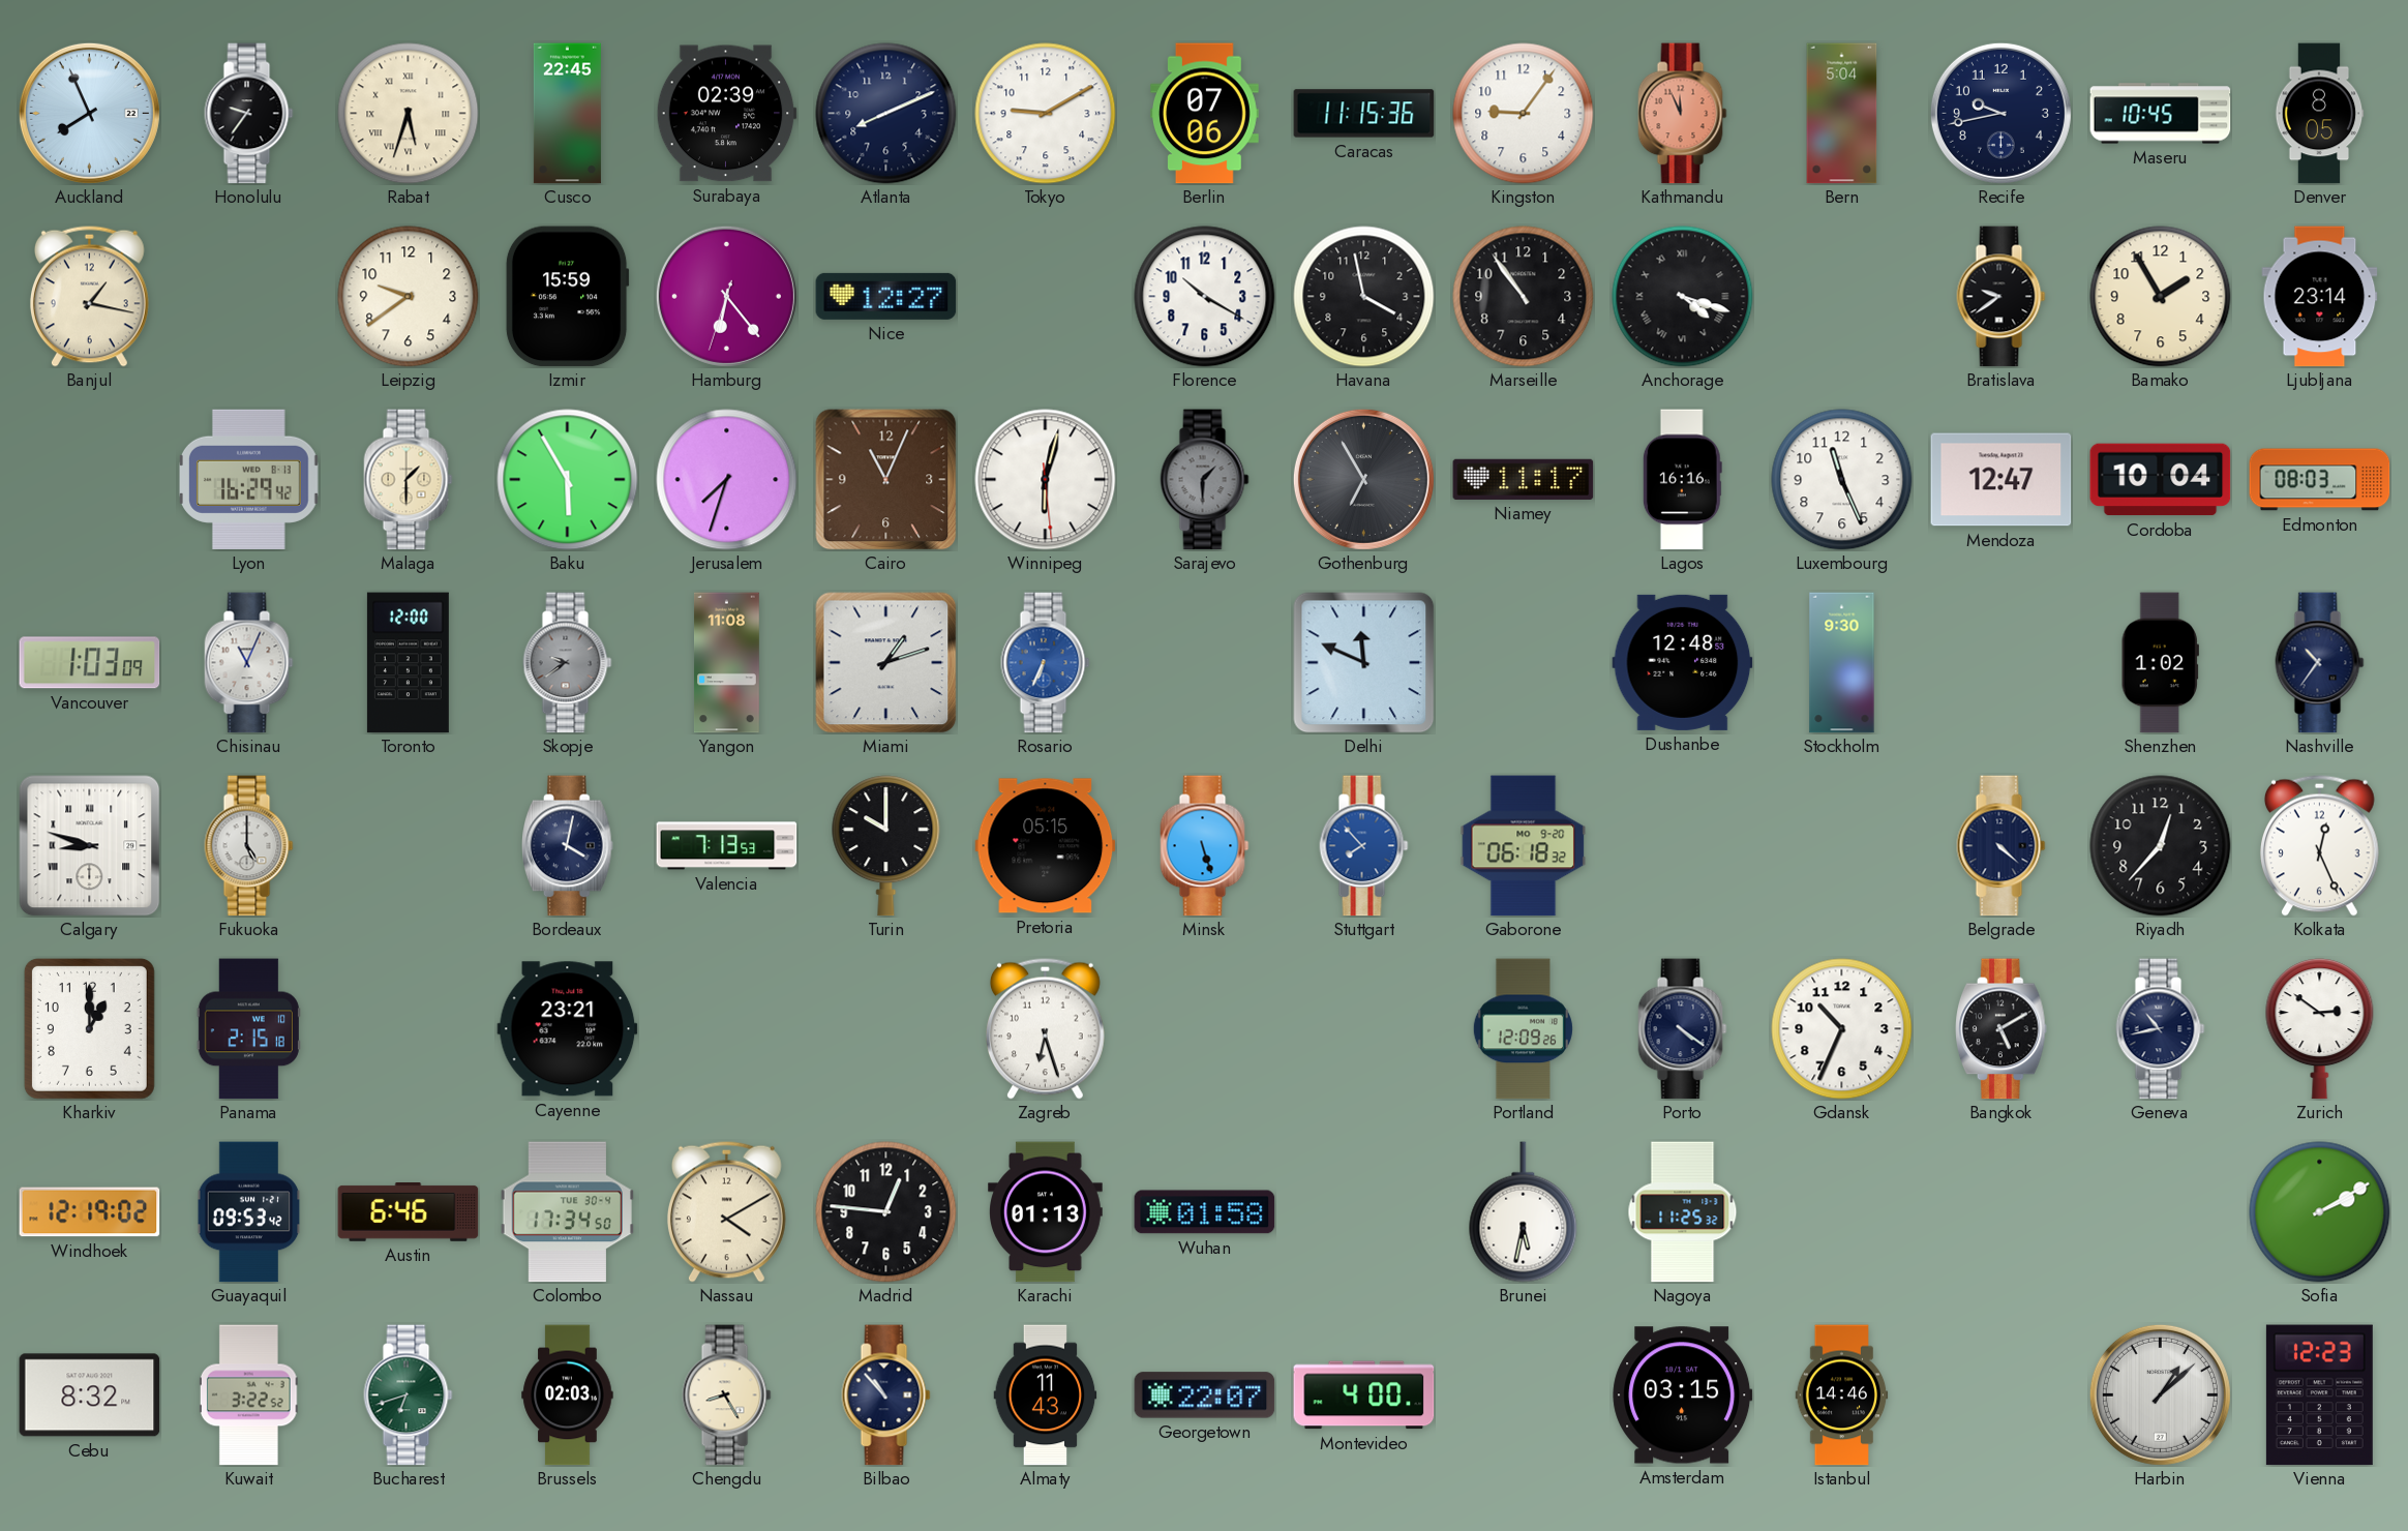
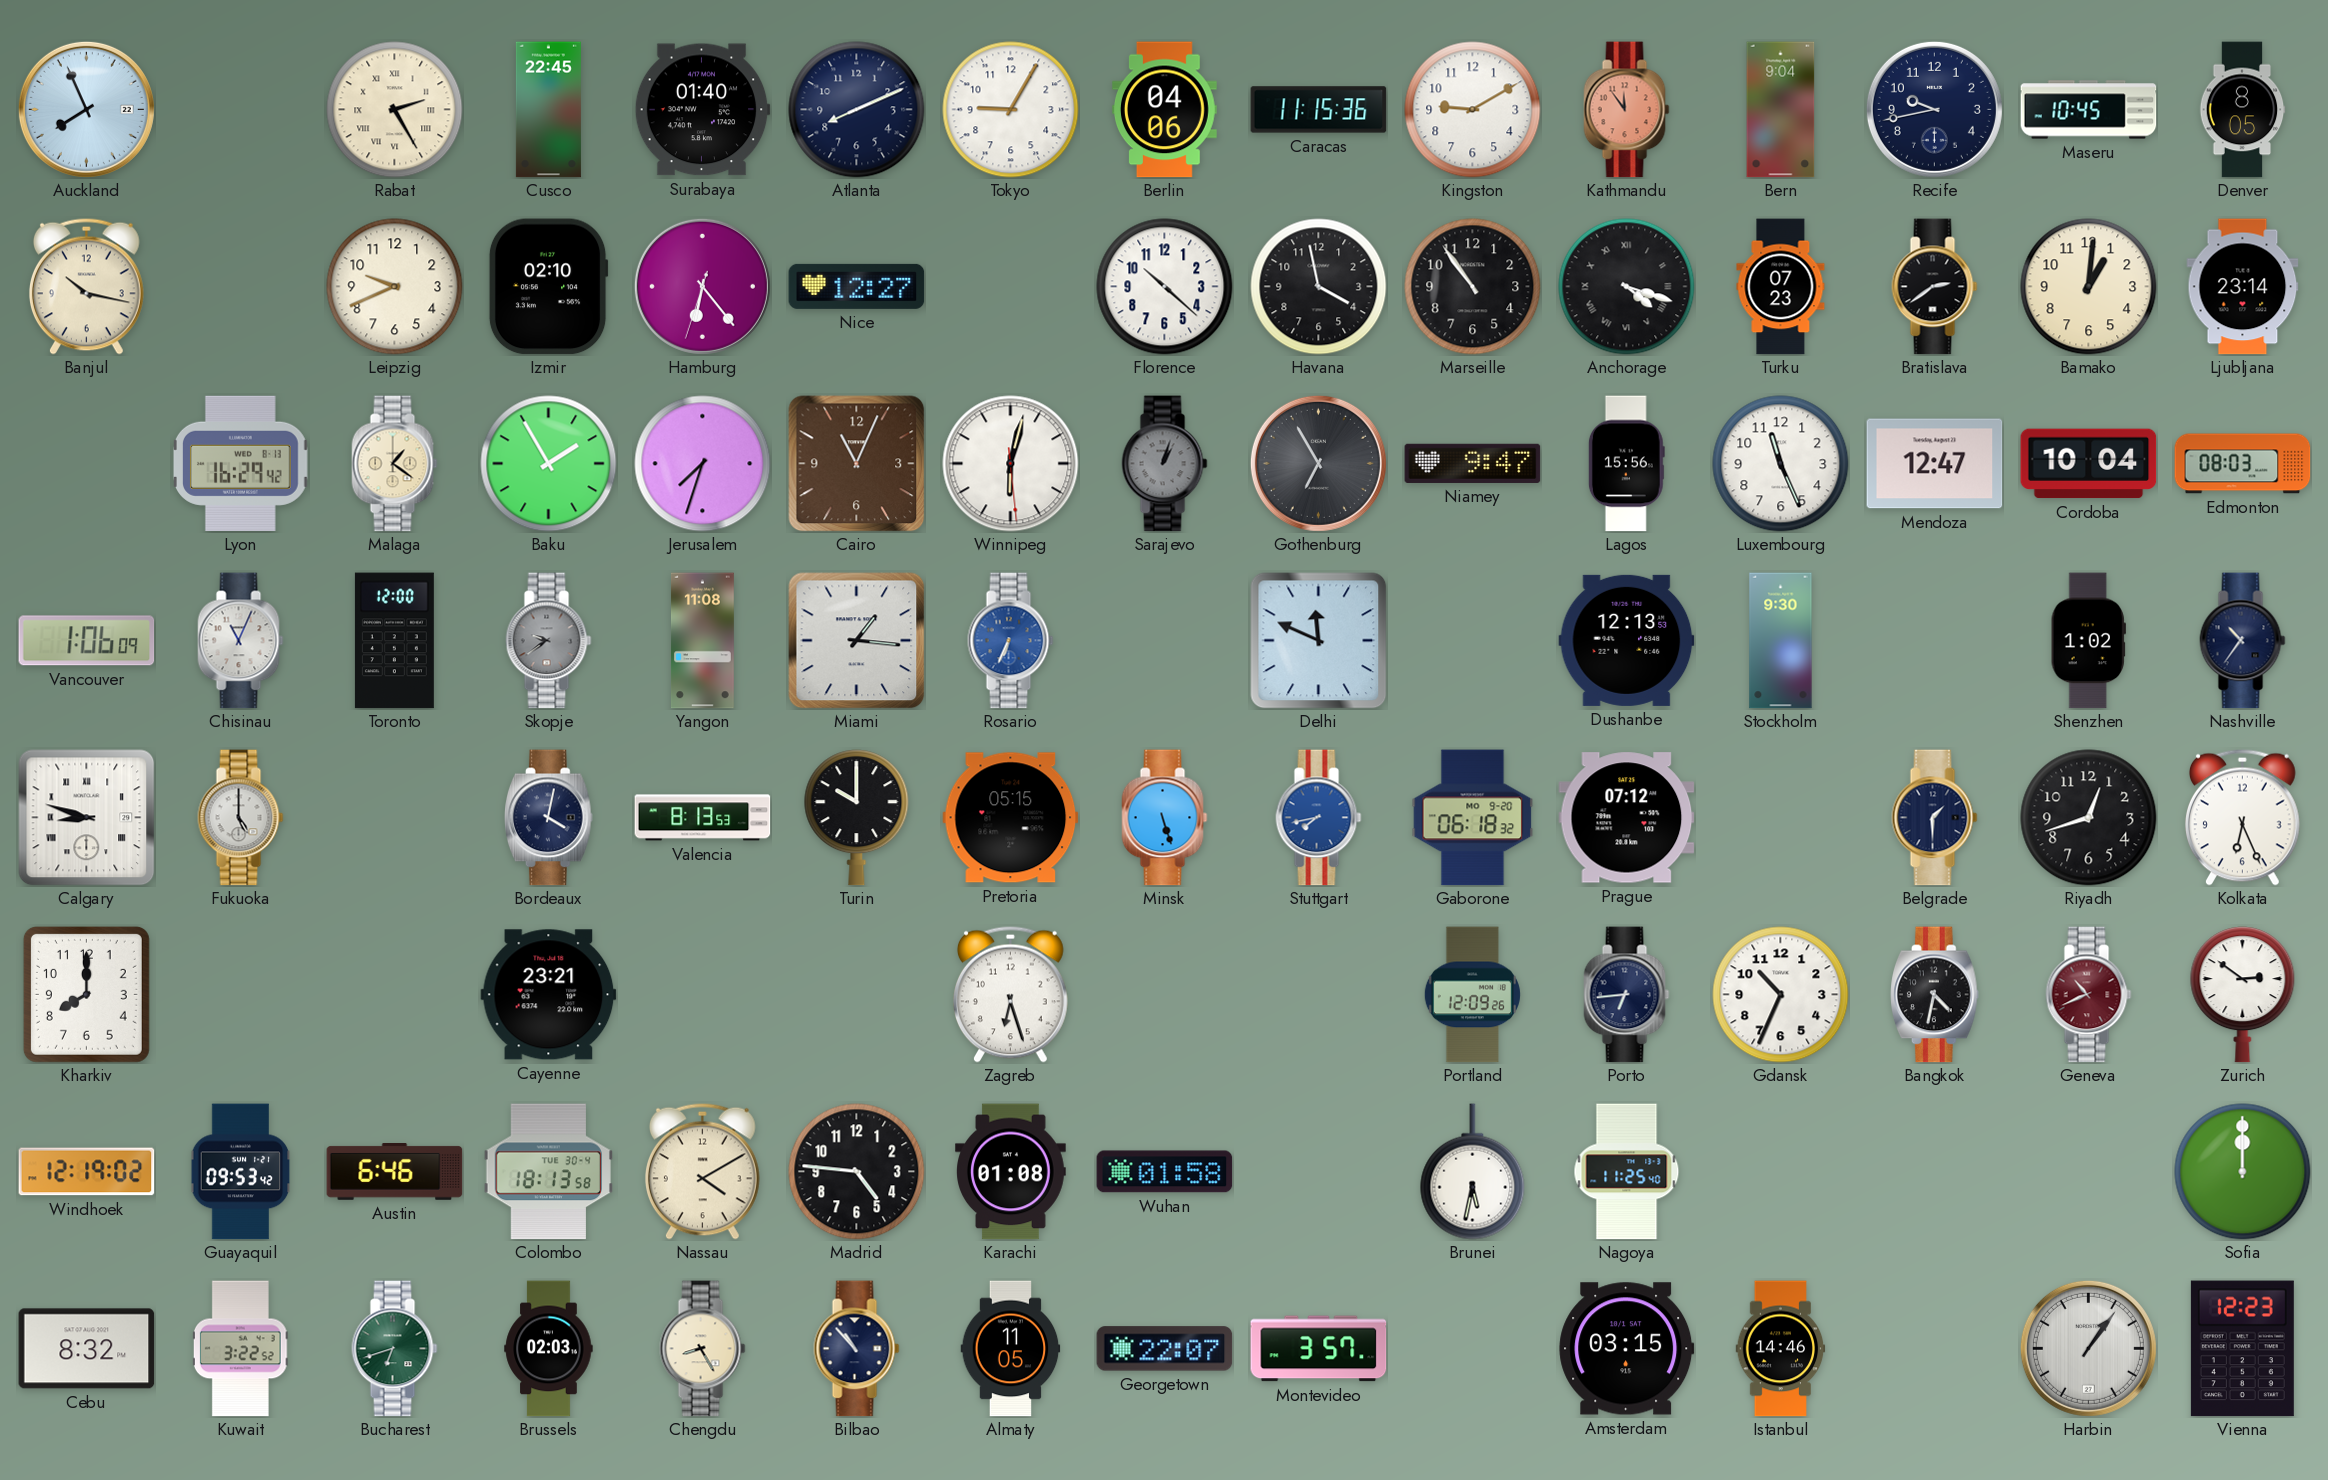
Honolulu: 9:36 -> none (249, 114)
Rabat: 5:33 -> 2:25 (395, 110)
Surabaya: 02:39 -> 01:40 (702, 110)
Tokyo: 9:10 -> 9:05 (1011, 110)
Berlin: 07:06 -> 04:06 (1165, 110)
Kingston: 9:06 -> 9:10 (1473, 110)
Kathmandu: 11:56 -> 11:54 (1627, 110)
Bern: 5:04 -> 9:04 (1781, 110)
Banjul: 1:17 -> 10:17 (86, 286)
Leipzig: 9:39 -> 9:41 (395, 287)
Izmir: 15:59 -> 02:10 (548, 287)
Florence: 10:20 -> 10:22 (1165, 287)
Turku: none -> 07:23 (1781, 287)
Bratislava: 9:39 -> 2:39 (1935, 287)
Bamako: 1:55 -> 1:01 (2089, 287)
Malaga: 1:30 -> 1:21 (395, 464)
Baku: 5:55 -> 1:55 (549, 464)
Sarajevo: 1:30 -> 1:03 (1165, 464)
Niamey: 11:17 -> 9:47 (1473, 463)
Lagos: 16:16 -> 15:56 (1626, 464)
Vancouver: 1:03 -> 1:06 (87, 641)
Miami: 1:12 -> 1:16 (857, 641)
Dushanbe: 12:48 -> 12:13 (1627, 640)
Valencia: 7:13 -> 8:13 (703, 818)
Stuttgart: 7:53 -> 7:43 (1319, 818)
Prague: none -> 07:12 (1627, 818)
Belgrade: 4:22 -> 1:30 (1935, 818)
Riyadh: 12:37 -> 12:42 (2089, 818)
Kolkata: 12:26 -> 6:26 (2242, 817)
Kharkiv: 1:00 -> 8:00 (86, 994)
Panama: 2:15 -> none (248, 1029)
Porto: 4:21 -> 6:44 (1627, 995)
Bangkok: 5:10 -> 4:32 (1935, 995)
Geneva: 10:43 -> 10:41 (2089, 995)
Geneva dial: navy -> burgundy (2089, 995)
Colombo: 17:34 -> 18:13 (548, 1172)
Madrid: 12:46 -> 4:46 (857, 1172)
Karachi: 01:13 -> 01:08 (1011, 1172)
Nagoya: 11:25:32 -> 11:25:40 (1627, 1172)
Sofia: 2:10 -> 12:00 (2243, 1172)
Almaty: 11:43 -> 11:05 (1011, 1349)
Montevideo: 4:00 -> 3:57 (1319, 1349)
Harbin: 1:08 -> 1:06 (2088, 1348)
